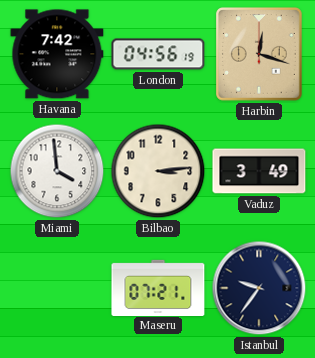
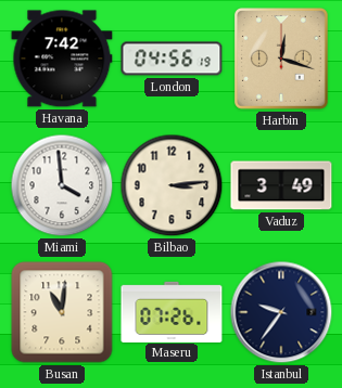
Busan: none -> 11:01 (62, 312)
Maseru: 07:21 -> 07:26 (172, 311)
